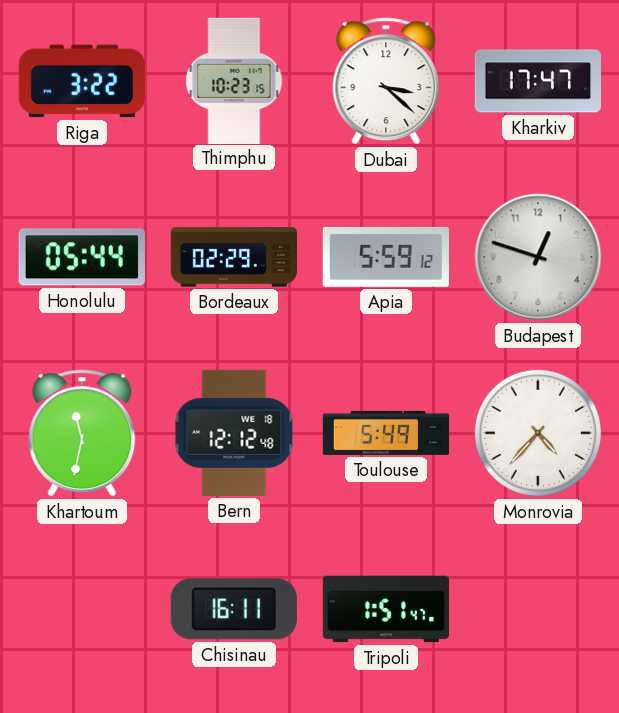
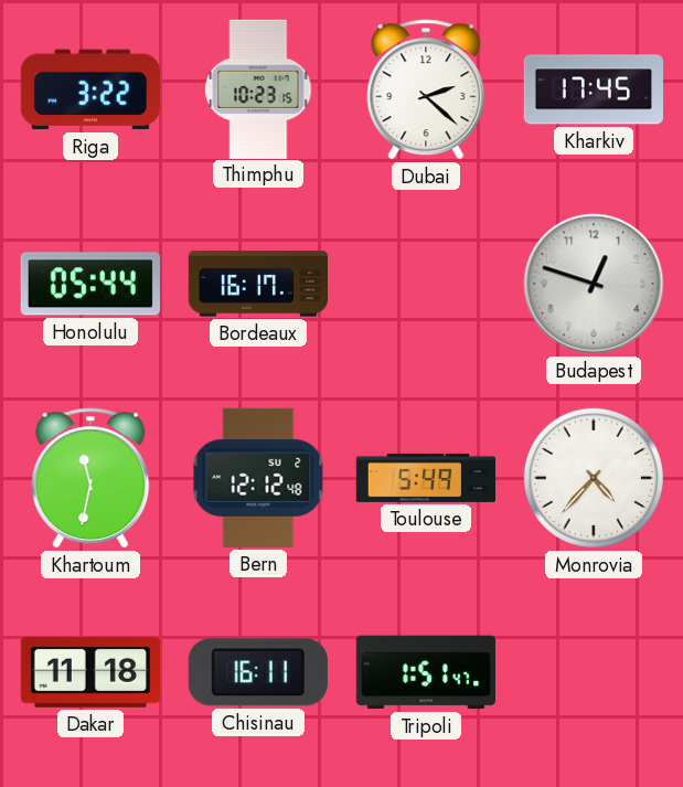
Dubai: 3:22 -> 2:22 (426, 89)
Kharkiv: 17:47 -> 17:45 (593, 89)
Bordeaux: 02:29 -> 16:17 (257, 284)
Apia: 5:59 -> none (386, 257)
Bern date: WE 18 -> SU 2 (258, 478)
Dakar: none -> 11:18 (90, 672)
